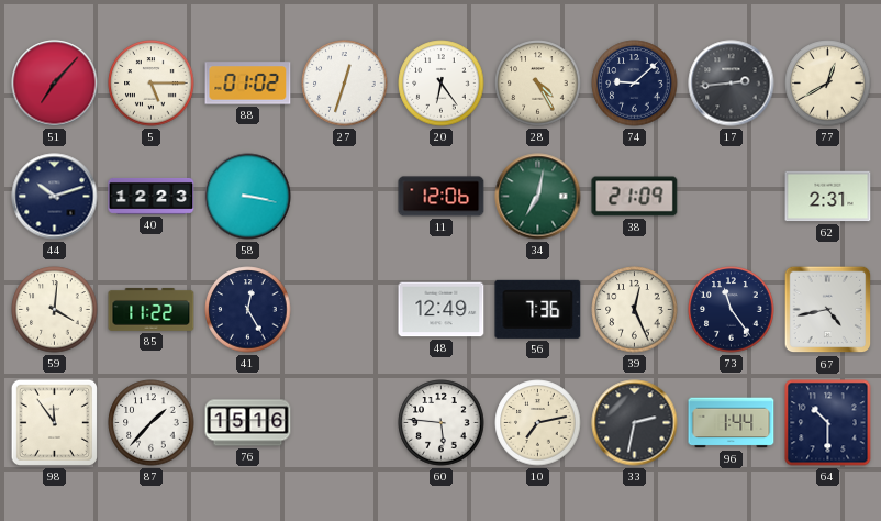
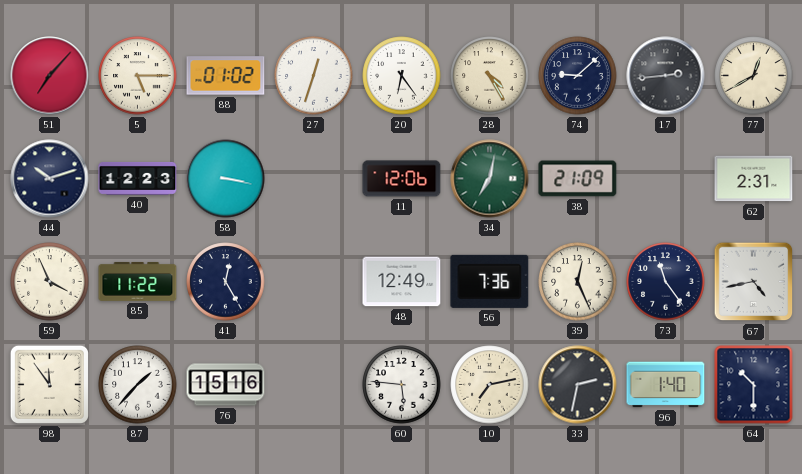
59: 4:01 -> 3:56 (50, 282)
96: 1:44 -> 1:40 (666, 385)
